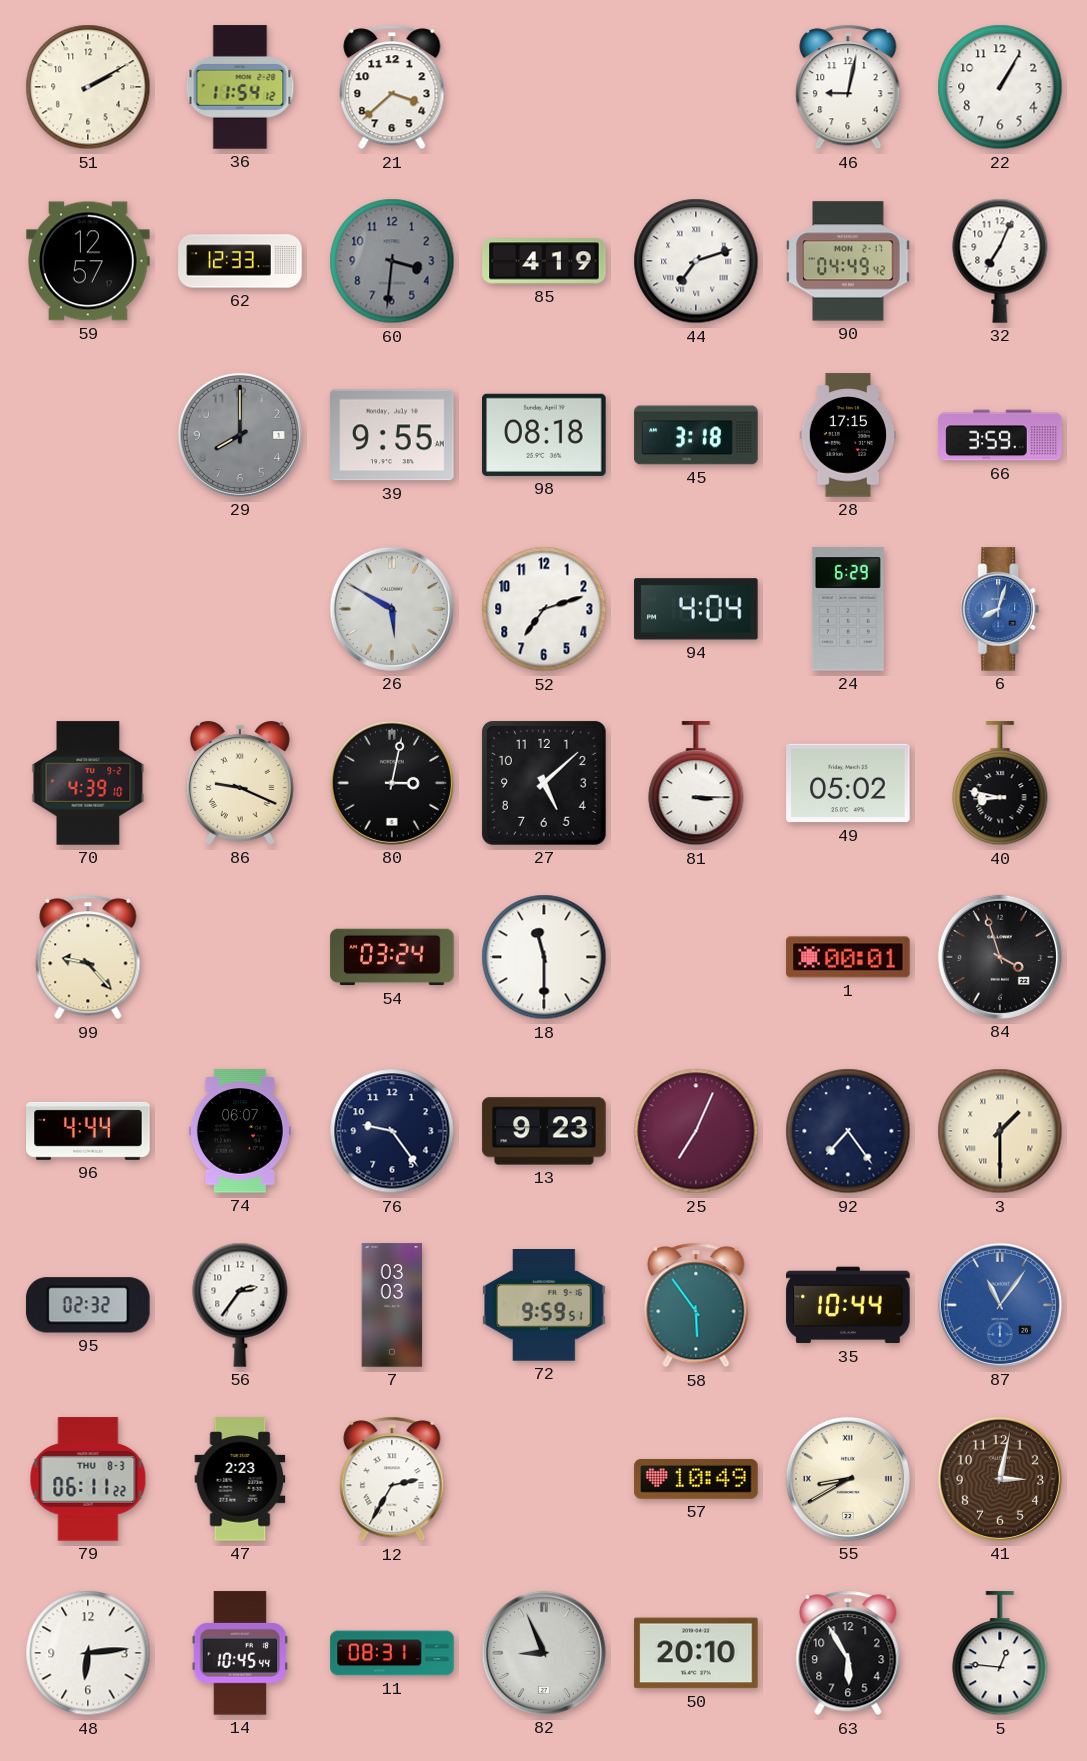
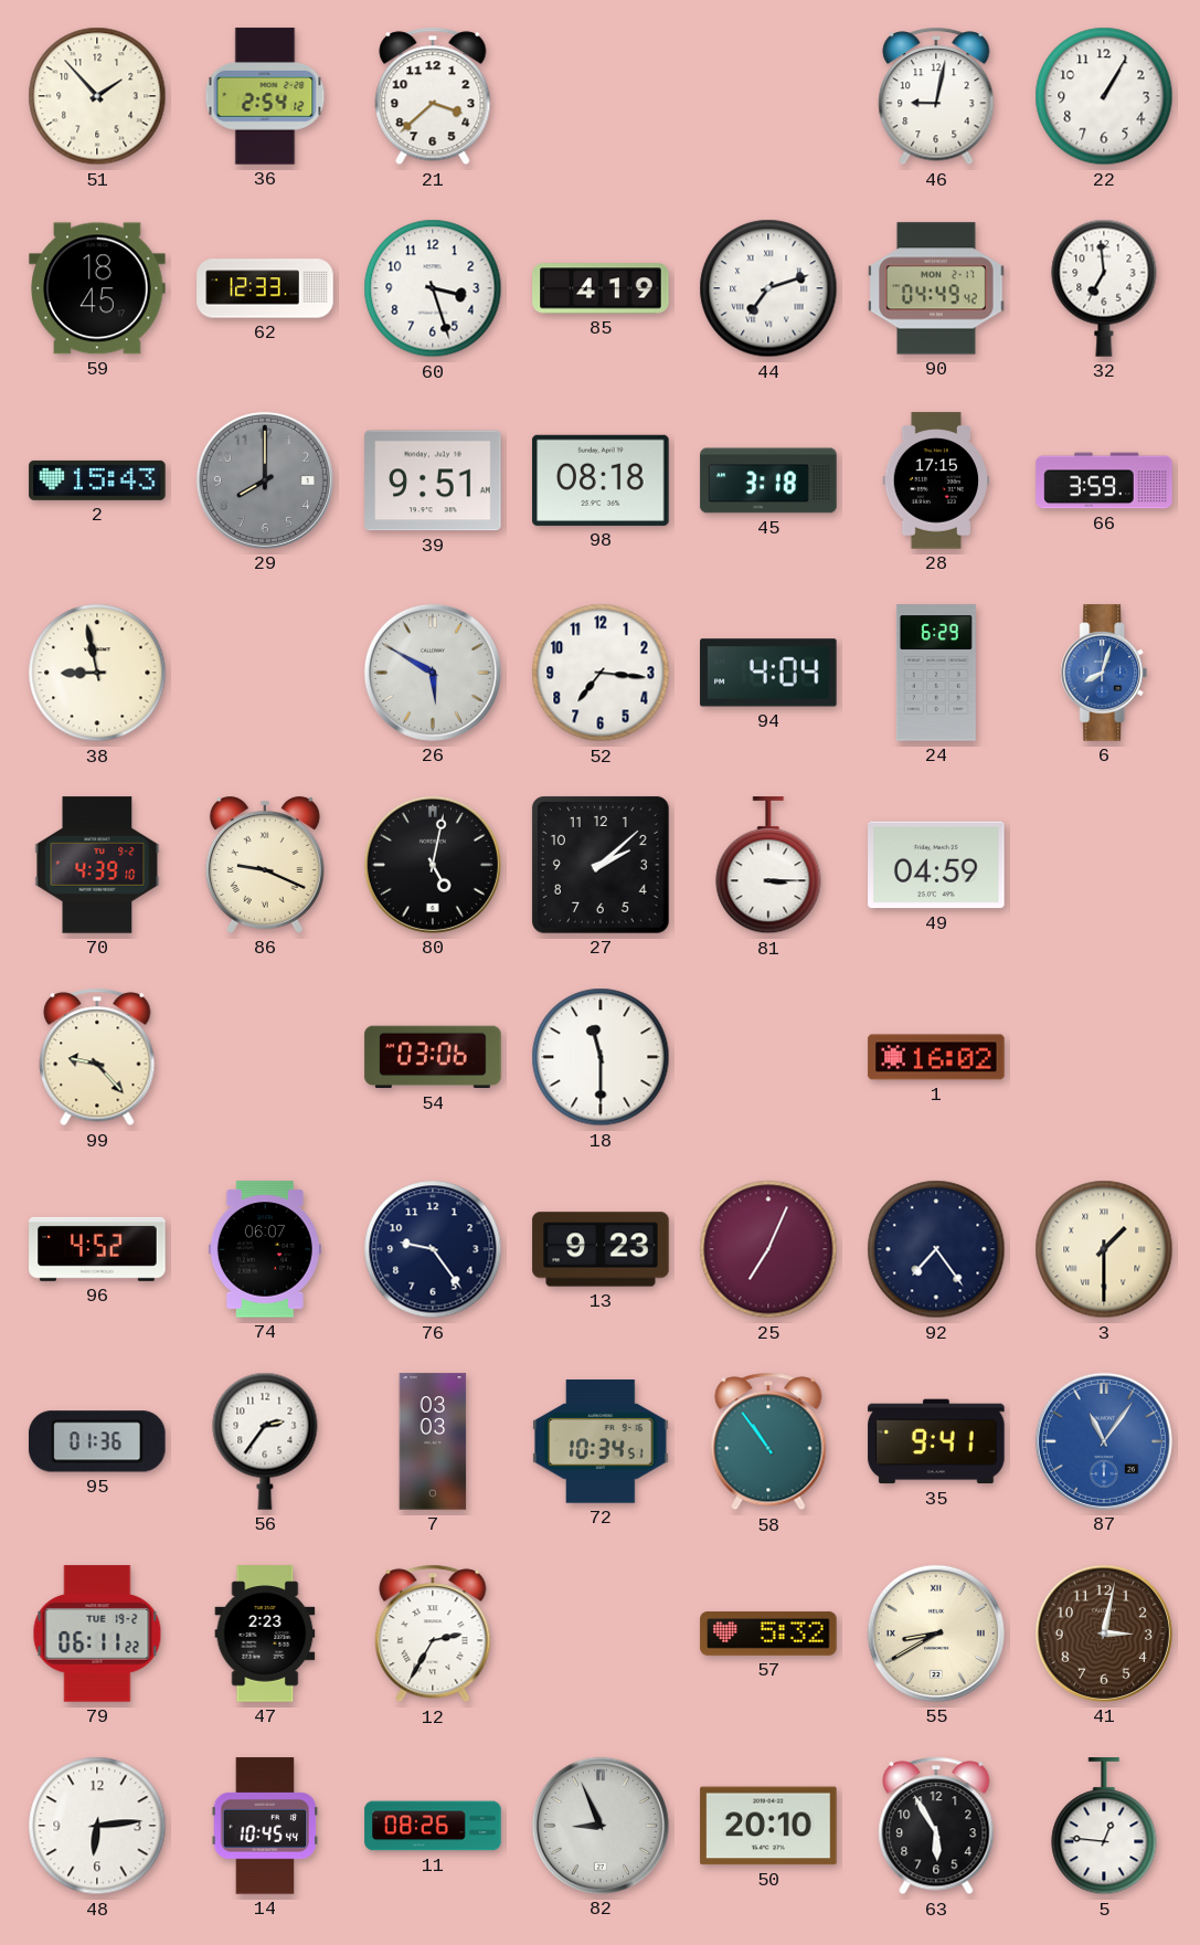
51: 2:10 -> 1:53 (97, 96)
36: 11:54 -> 2:54 (265, 96)
59: 12:57 -> 18:45 (97, 288)
60: 3:31 -> 3:27 (433, 288)
60 dial: grey -> white (433, 288)
32: 7:04 -> 6:59 (1104, 288)
2: none -> 15:43 (97, 480)
39: 9:55 -> 9:51 (433, 480)
38: none -> 8:58 (97, 673)
52: 7:12 -> 7:16 (601, 673)
80: 3:02 -> 5:02 (433, 865)
27: 5:08 -> 2:08 (601, 865)
49: 05:02 -> 04:59 (936, 865)
40: 8:47 -> none (1000, 784)
54: 03:24 -> 03:06 (433, 1057)
1: 00:01 -> 16:02 (936, 1057)
84: 3:57 -> none (1000, 957)
96: 4:44 -> 4:52 (97, 1249)
95: 02:32 -> 01:36 (98, 1441)
72: 9:59 -> 10:34 (601, 1442)
58: 5:54 -> 10:54 (768, 1441)
35: 10:44 -> 9:41 (936, 1441)
79 date: THU 8-3 -> TUE 19-2 (97, 1634)
57: 10:49 -> 5:32 (768, 1634)
11: 08:31 -> 08:26 (433, 1826)
